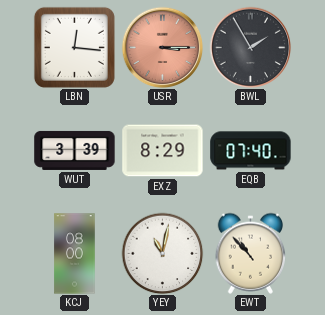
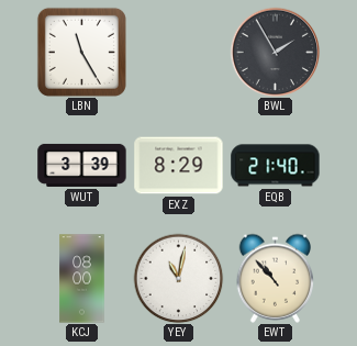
LBN: 12:16 -> 11:25 (81, 52)
USR: 3:15 -> none (162, 47)
EQB: 07:40 -> 21:40 (276, 166)
